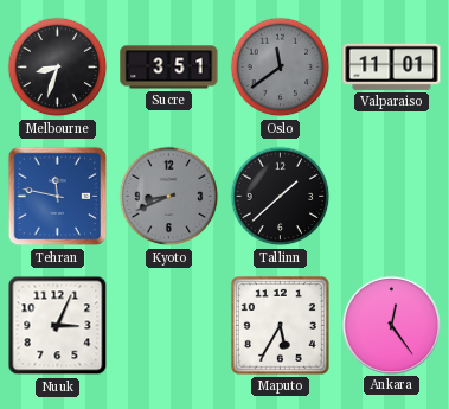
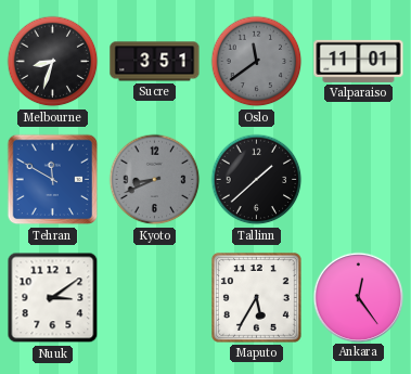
Tehran: 11:47 -> 11:50 (53, 180)
Nuuk: 3:04 -> 3:09 (53, 298)
